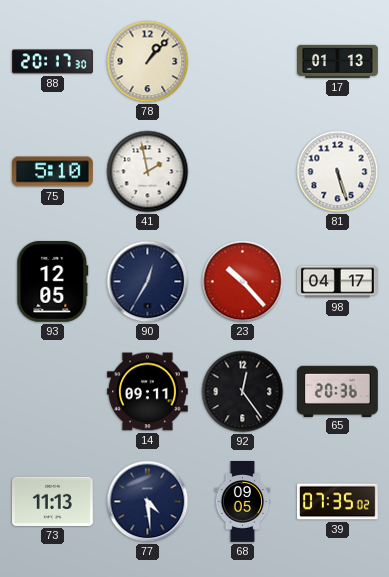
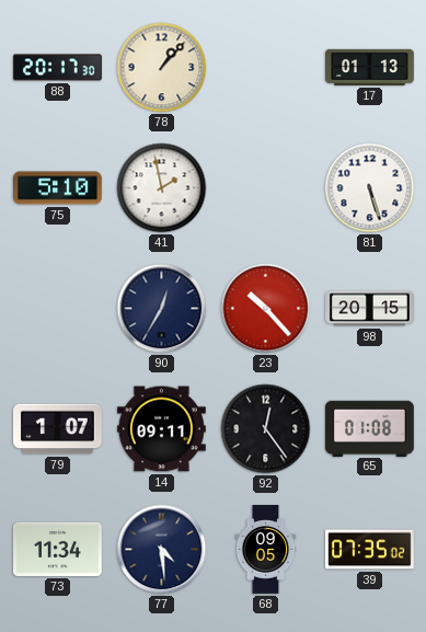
93: 12:05 -> none (53, 281)
98: 04:17 -> 20:15 (370, 309)
79: none -> 1:07 (58, 429)
65: 20:36 -> 01:08 (369, 428)
73: 11:13 -> 11:34 (58, 549)
